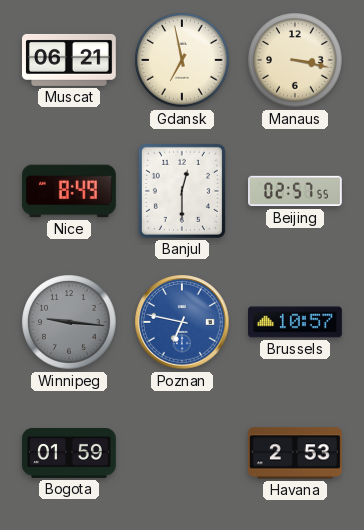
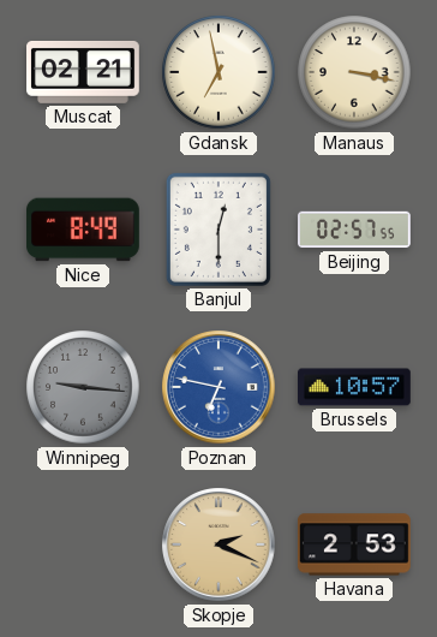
Muscat: 06:21 -> 02:21 (84, 72)
Bogota: 01:59 -> none (70, 454)
Skopje: none -> 2:19 (220, 546)
